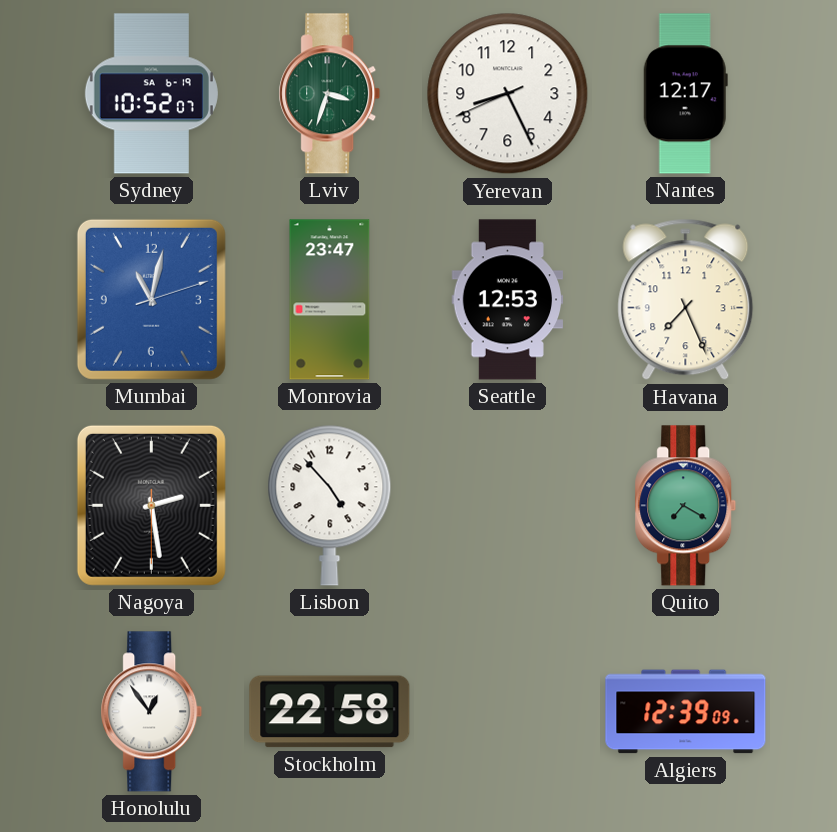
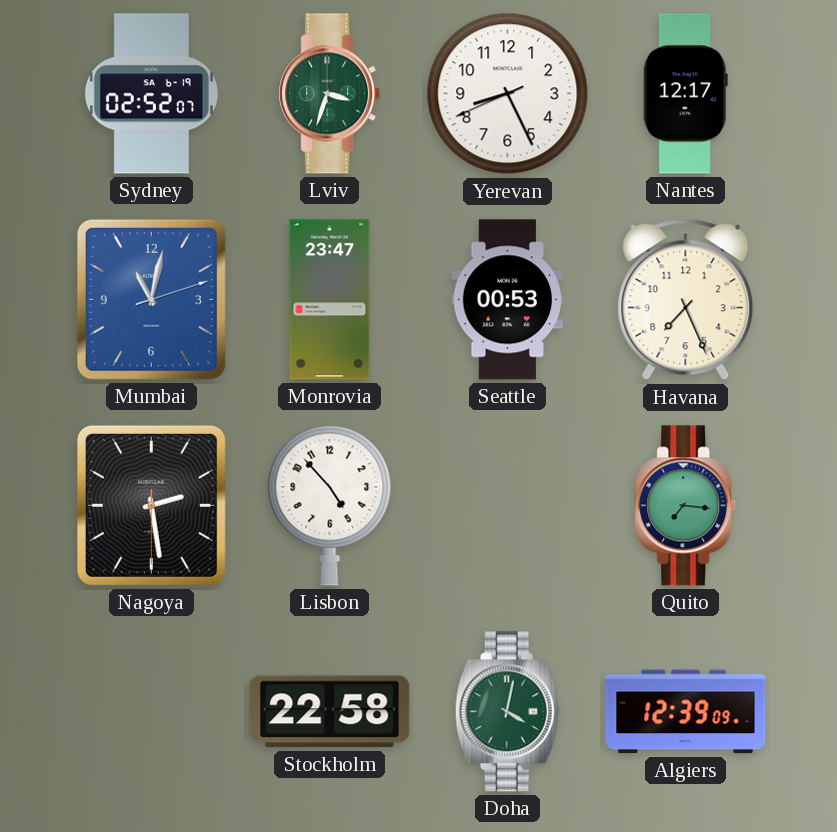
Sydney: 10:52 -> 02:52 (151, 94)
Seattle: 12:53 -> 00:53 (508, 300)
Quito: 7:20 -> 7:16 (686, 506)
Honolulu: 12:54 -> none (152, 712)
Doha: none -> 4:02 (507, 712)
